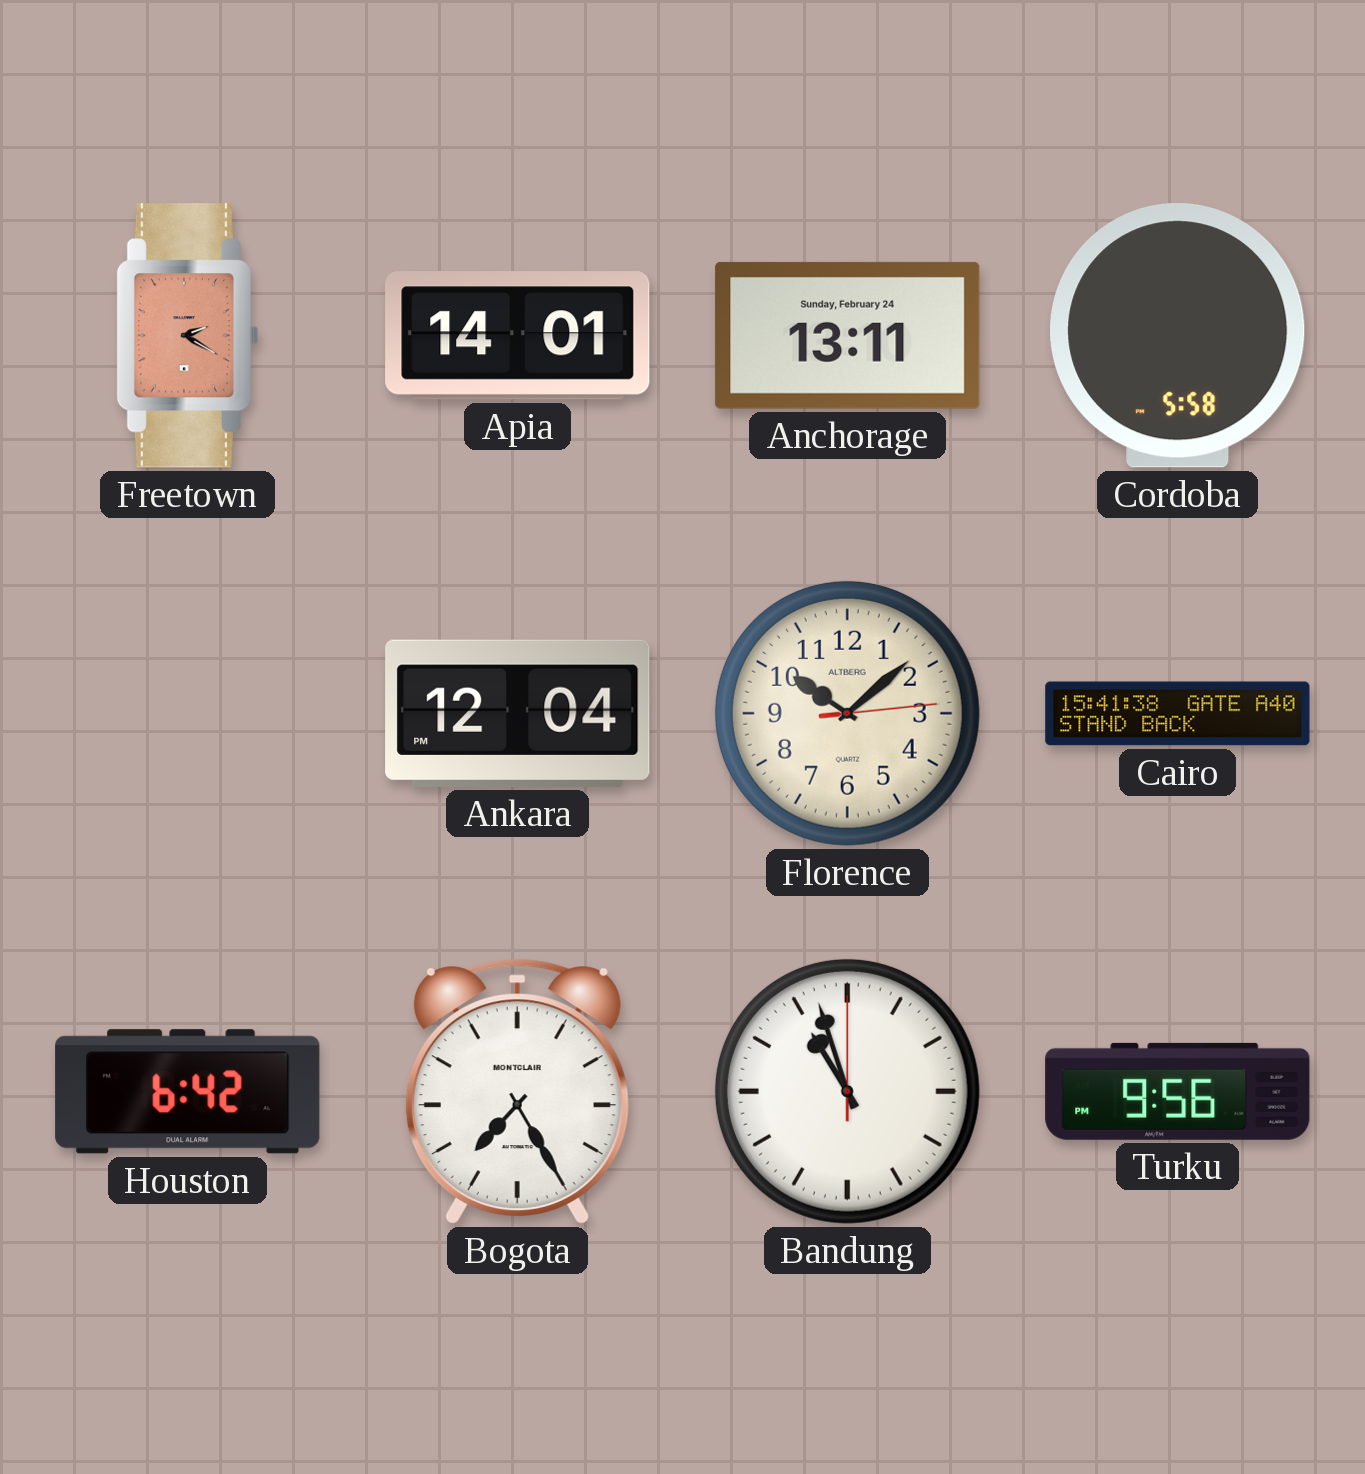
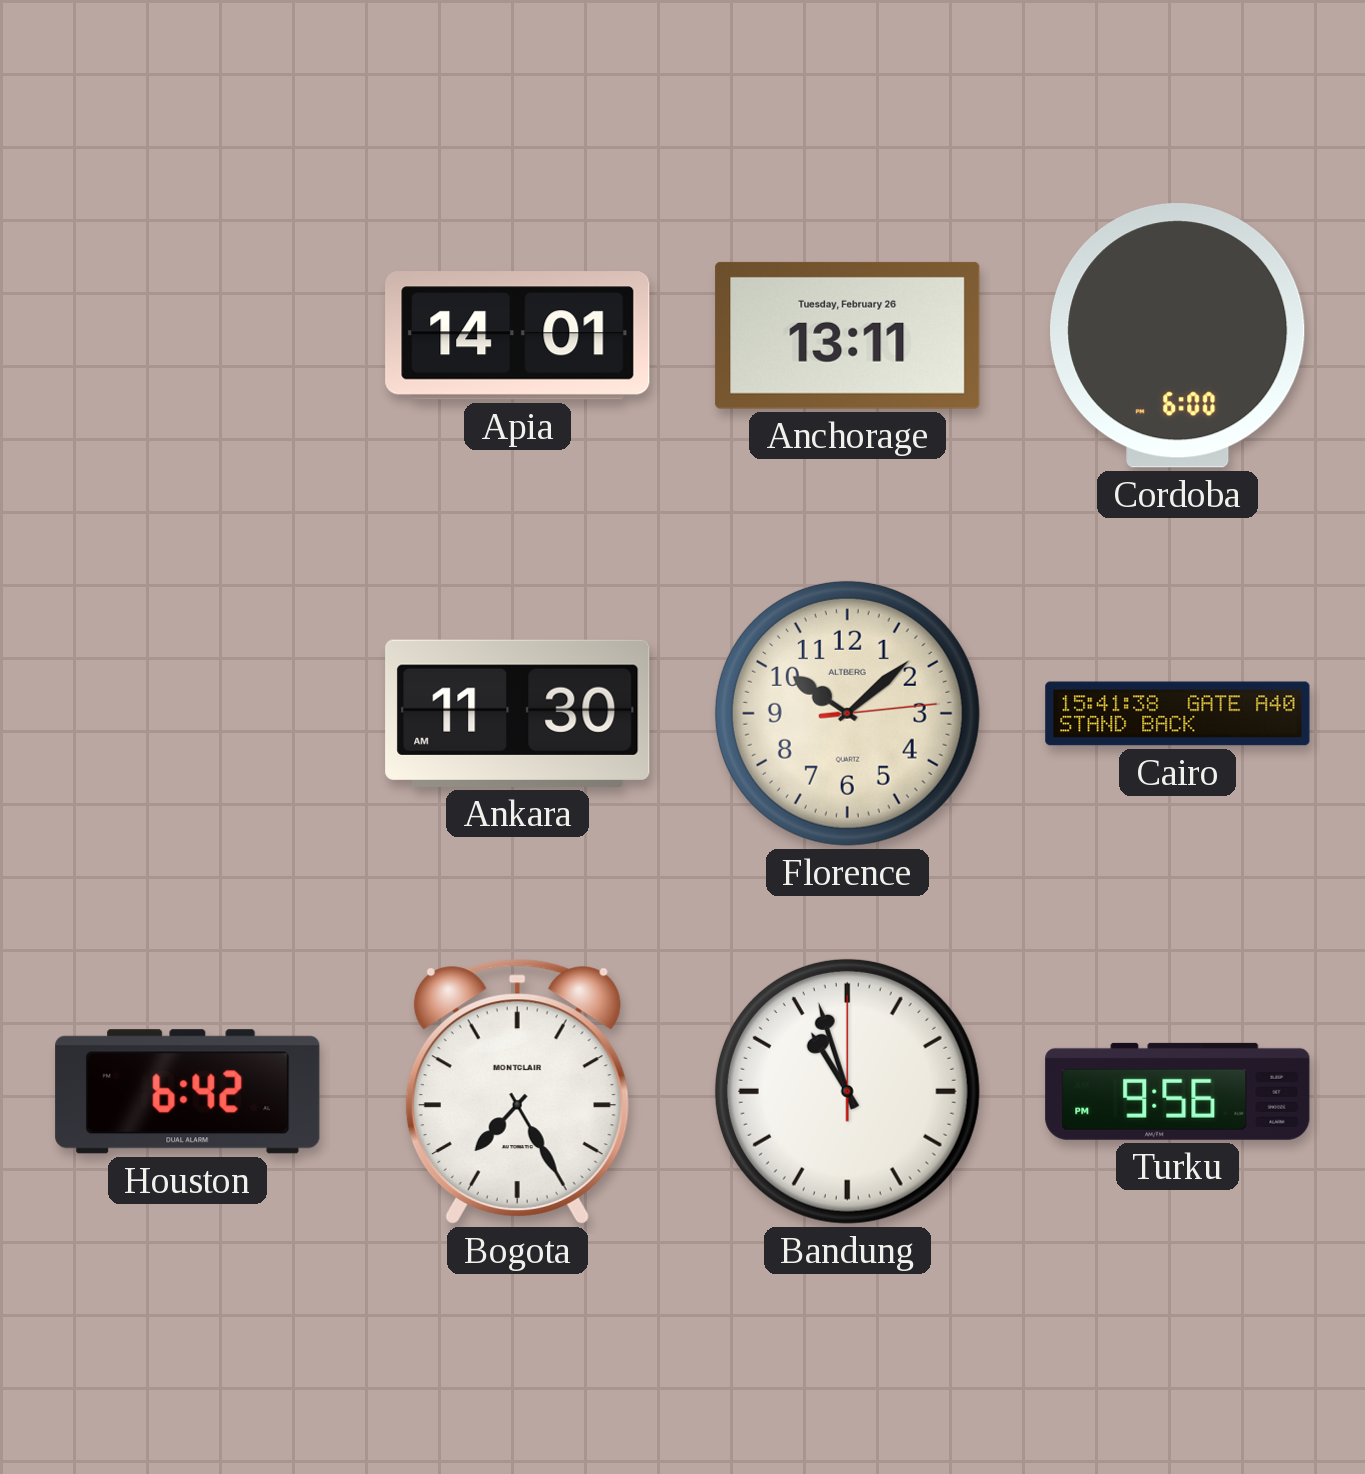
Freetown: 2:20 -> none (187, 336)
Anchorage date: Sunday, February 24 -> Tuesday, February 26 (848, 335)
Cordoba: 5:58 -> 6:00 (1178, 336)
Ankara: 12:04 -> 11:30 (518, 713)
